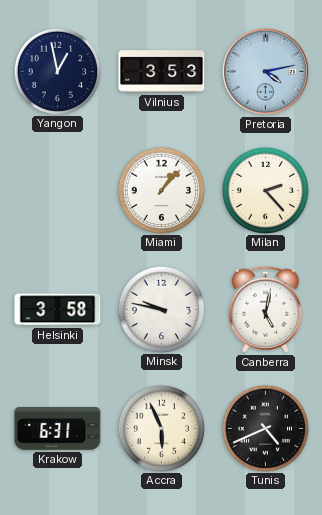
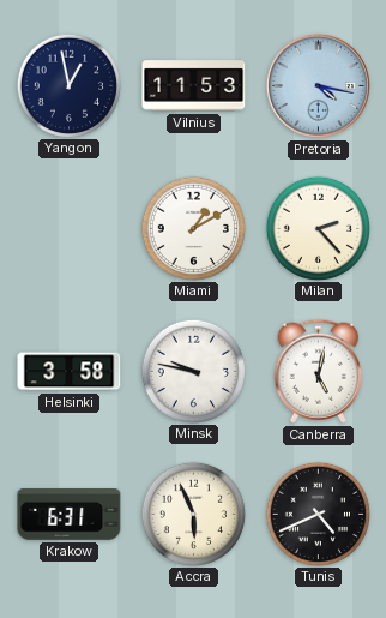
Vilnius: 3:53 -> 11:53 (194, 86)
Pretoria: 4:13 -> 4:17 (318, 85)
Miami: 1:07 -> 1:10 (193, 228)
